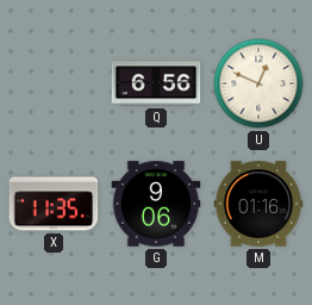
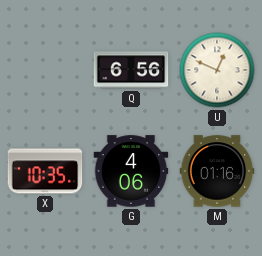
X: 11:35 -> 10:35 (45, 171)
G: 9:06 -> 4:06 (131, 171)
